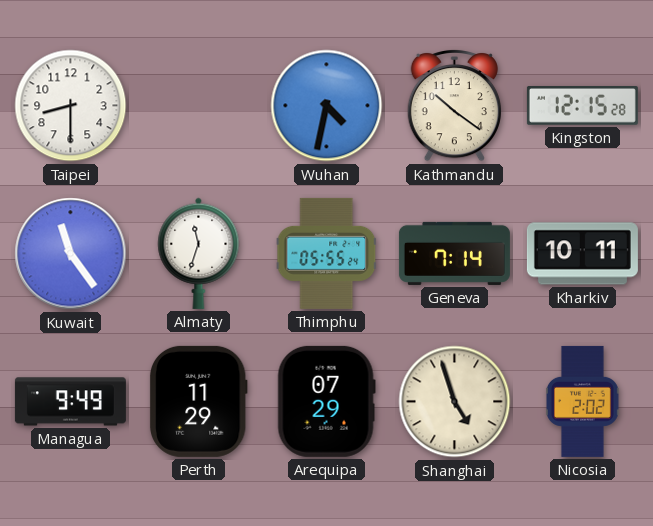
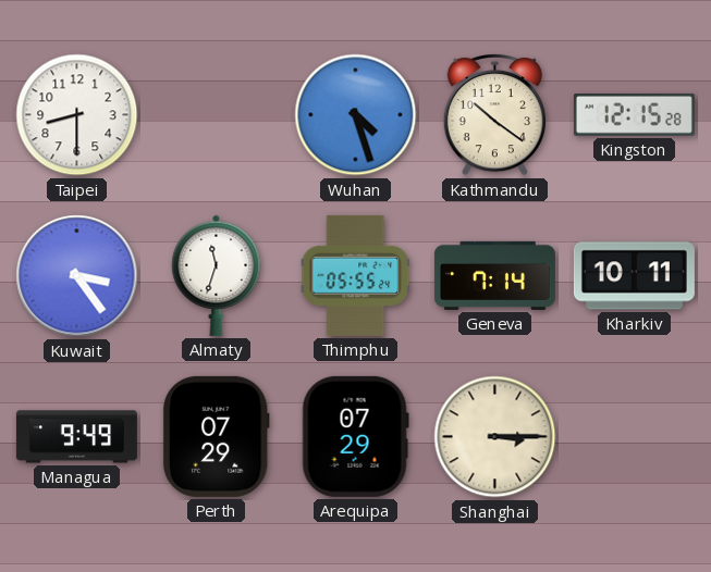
Wuhan: 4:32 -> 4:27 (356, 115)
Kuwait: 11:24 -> 3:24 (77, 276)
Perth: 11:29 -> 07:29 (216, 436)
Shanghai: 4:57 -> 3:15 (495, 437)
Nicosia: 2:02 -> none (582, 401)
